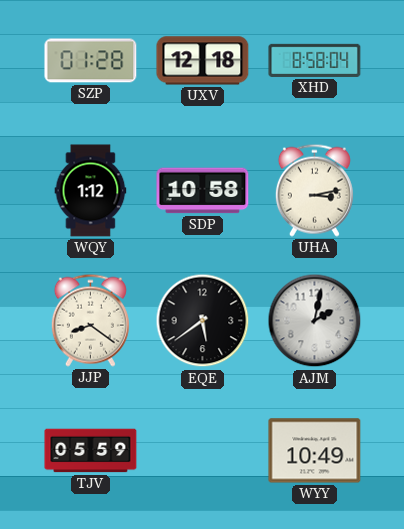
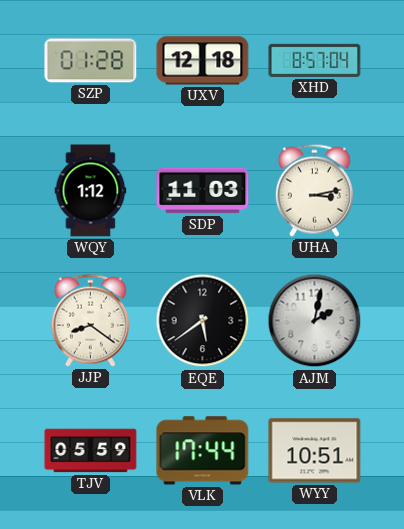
XHD: 8:58 -> 8:57 (315, 60)
SDP: 10:58 -> 11:03 (203, 191)
VLK: none -> 17:44 (203, 451)
WYY: 10:49 -> 10:51 (315, 451)
